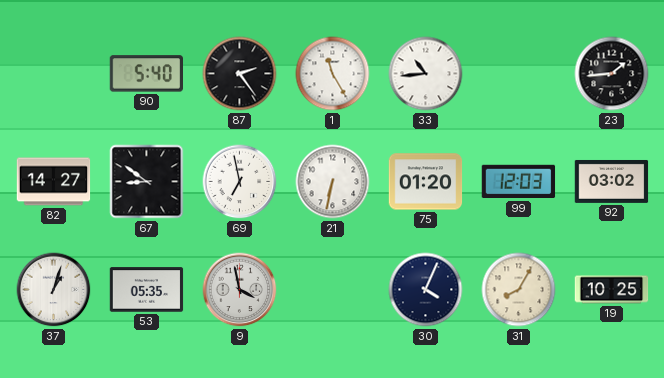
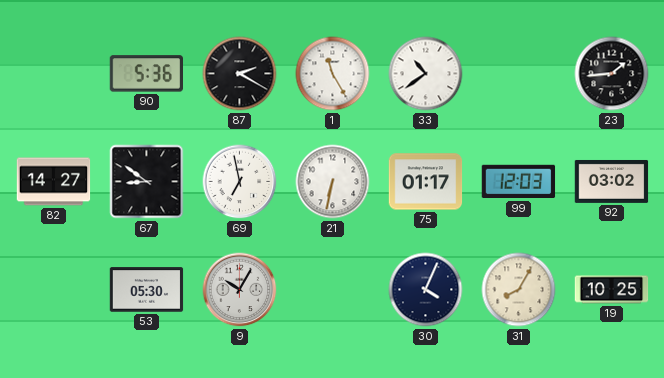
90: 5:40 -> 5:36 (147, 74)
87: 2:24 -> 2:20 (240, 74)
33: 10:44 -> 10:39 (426, 74)
75: 01:20 -> 01:17 (426, 182)
37: 1:03 -> none (54, 290)
53: 05:35 -> 05:30 (147, 290)
9: 3:58 -> 10:05 (240, 290)
